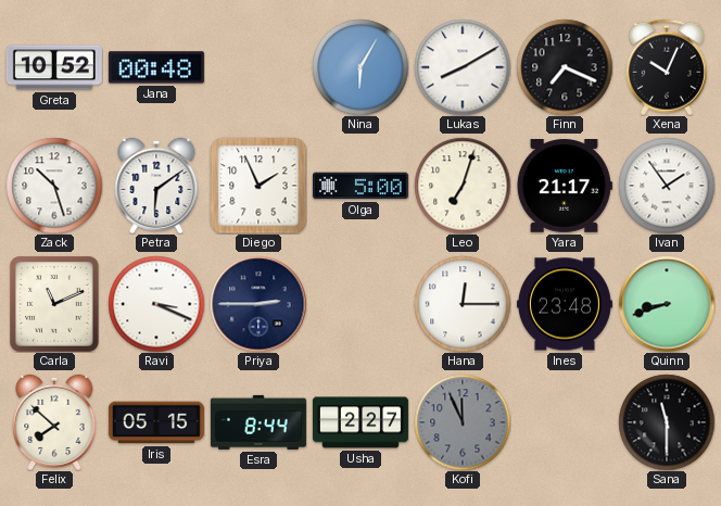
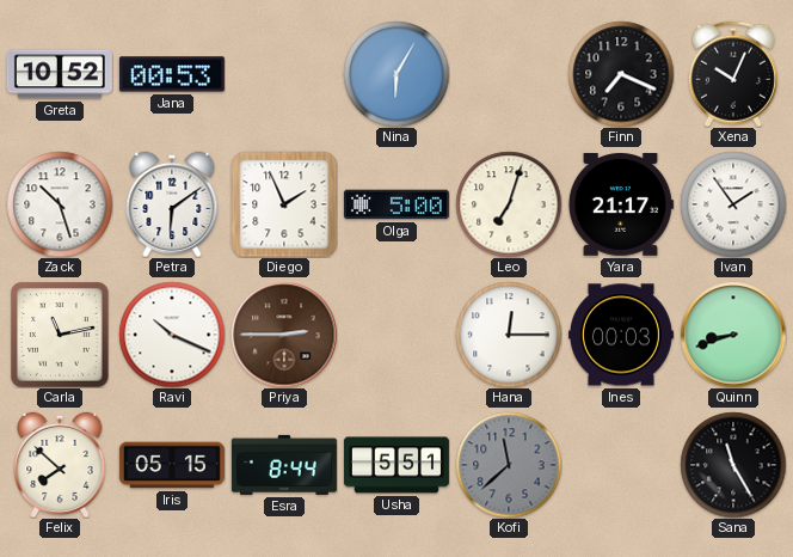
Jana: 00:48 -> 00:53 (172, 74)
Lukas: 8:10 -> none (463, 67)
Carla: 11:11 -> 11:13 (61, 335)
Ravi: 3:19 -> 10:19 (172, 335)
Priya dial: navy -> brown (284, 335)
Ines: 23:48 -> 00:03 (621, 335)
Usha: 2:27 -> 5:51 (396, 465)
Kofi: 11:56 -> 11:38 (509, 465)
Sana: 11:30 -> 11:25 (733, 465)
